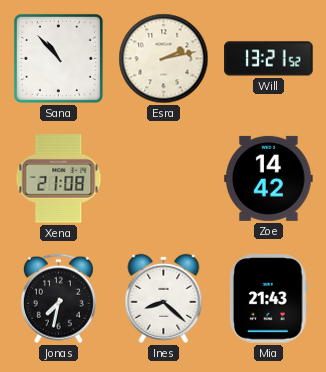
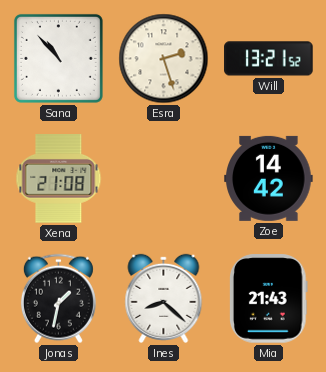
Esra: 2:13 -> 2:27 (164, 59)
Jonas: 7:32 -> 1:32 (58, 299)
